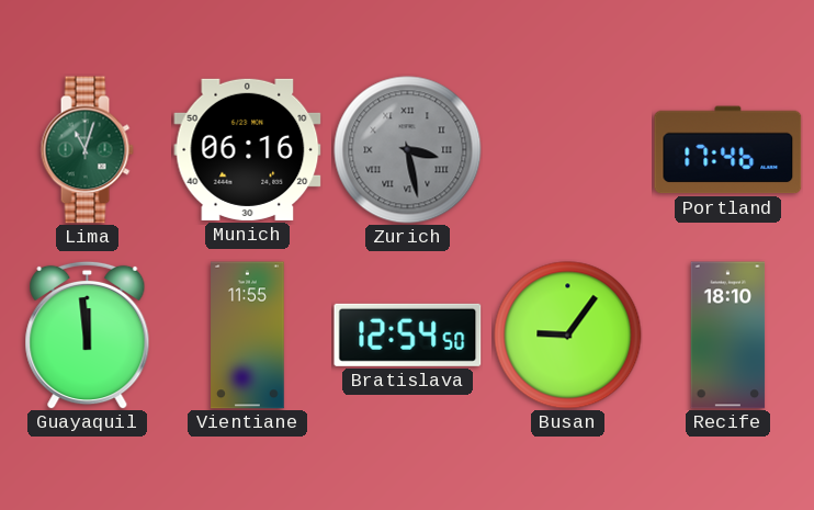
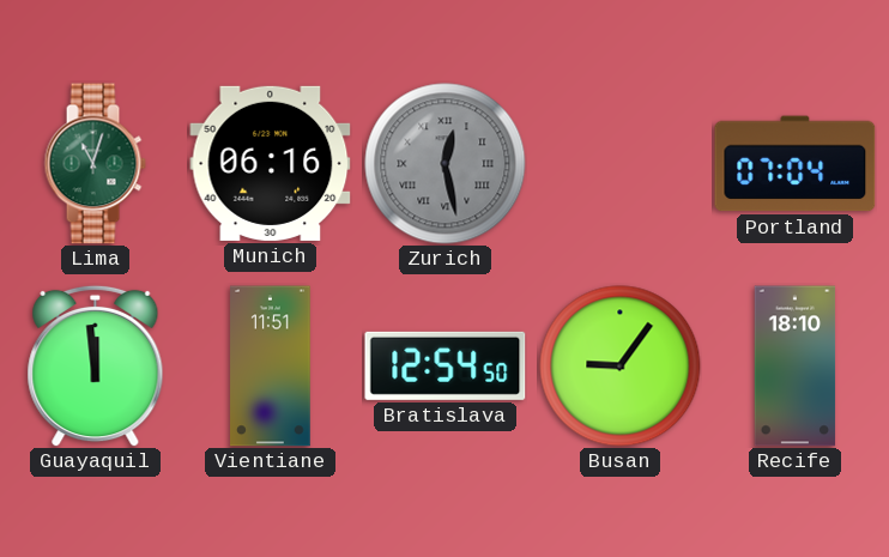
Zurich: 3:28 -> 12:28 (446, 164)
Portland: 17:46 -> 07:04 (796, 164)
Vientiane: 11:55 -> 11:51 (271, 367)
